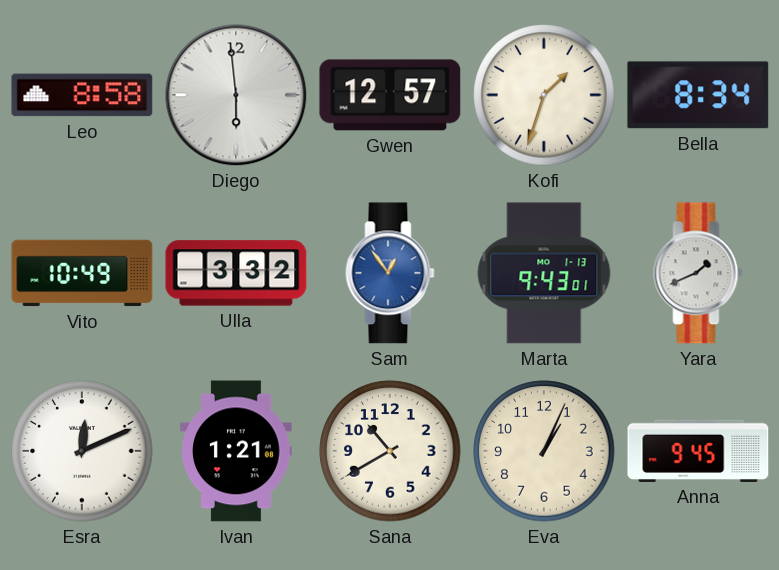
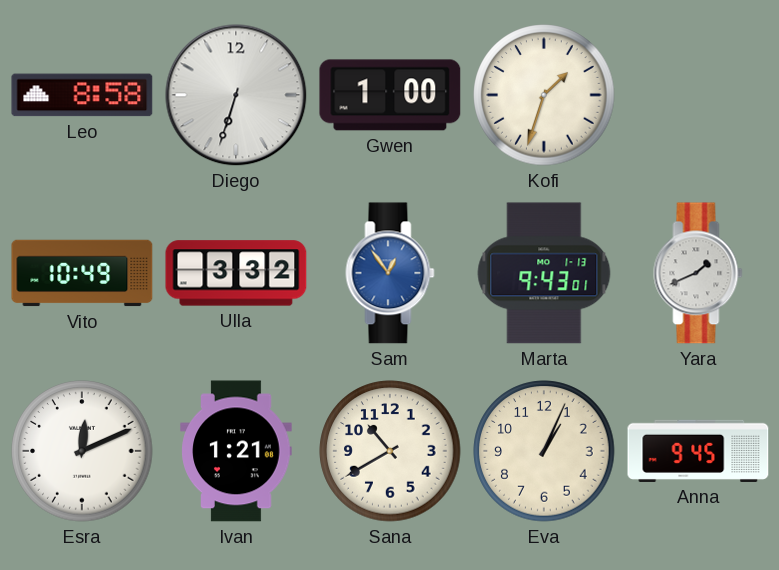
Diego: 5:59 -> 6:33 (236, 95)
Gwen: 12:57 -> 1:00 (390, 95)
Bella: 8:34 -> none (698, 95)
